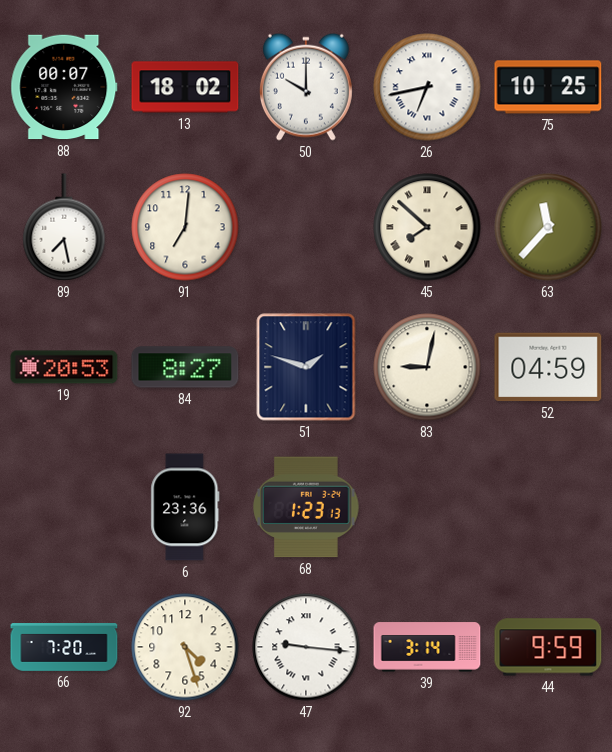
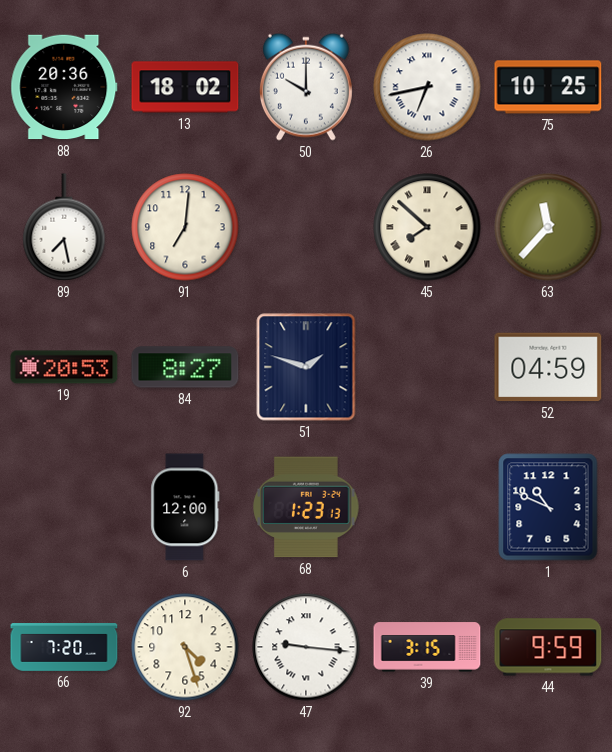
88: 00:07 -> 20:36 (64, 87)
83: 9:02 -> none (427, 367)
6: 23:36 -> 12:00 (185, 507)
1: none -> 10:49 (548, 507)
39: 3:14 -> 3:15 (427, 647)
